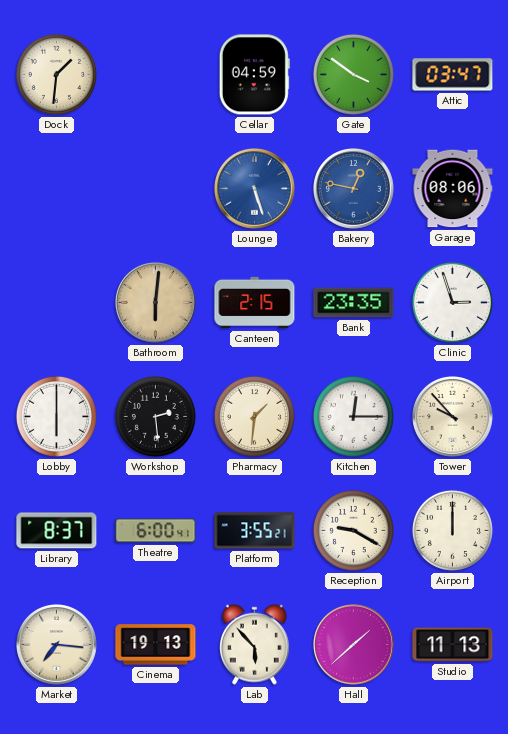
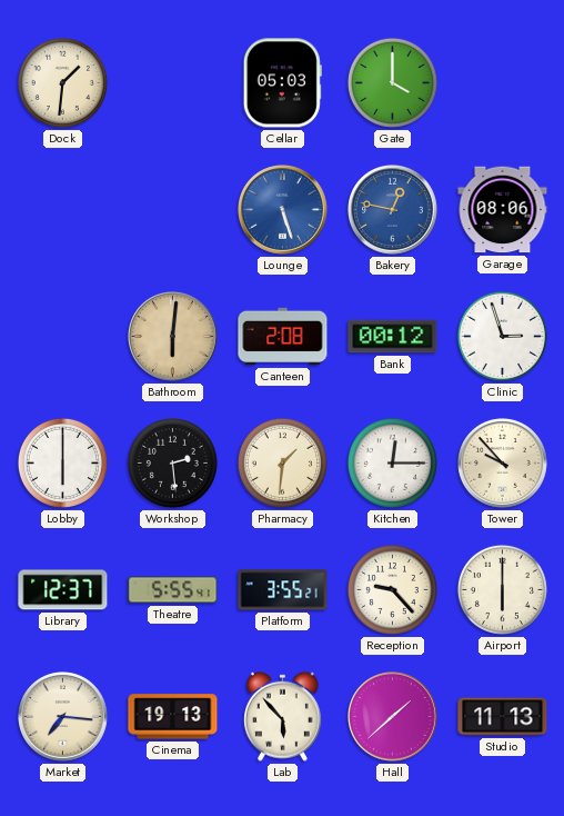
Cellar: 04:59 -> 05:03 (282, 83)
Gate: 3:51 -> 4:00 (392, 82)
Attic: 03:47 -> none (453, 75)
Canteen: 2:15 -> 2:08 (283, 337)
Bank: 23:35 -> 00:12 (393, 337)
Library: 8:37 -> 12:37 (63, 590)
Theatre: 6:00 -> 5:55 (173, 590)
Reception: 9:20 -> 9:23 (392, 589)
Airport: 12:00 -> 6:00 (502, 589)
